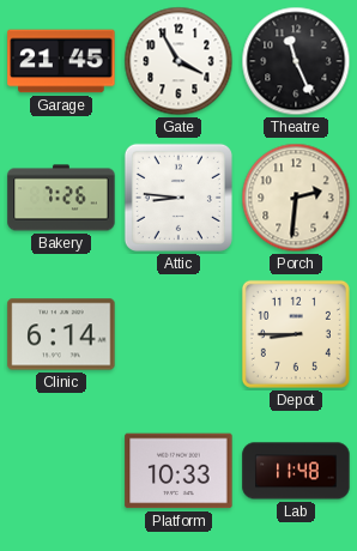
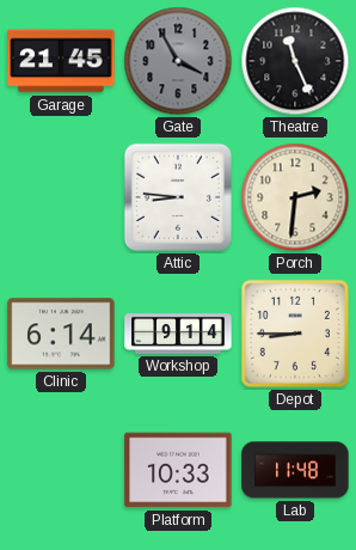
Gate dial: white -> grey (178, 61)
Bakery: 7:26 -> none (61, 198)
Workshop: none -> 9:14 (178, 334)
